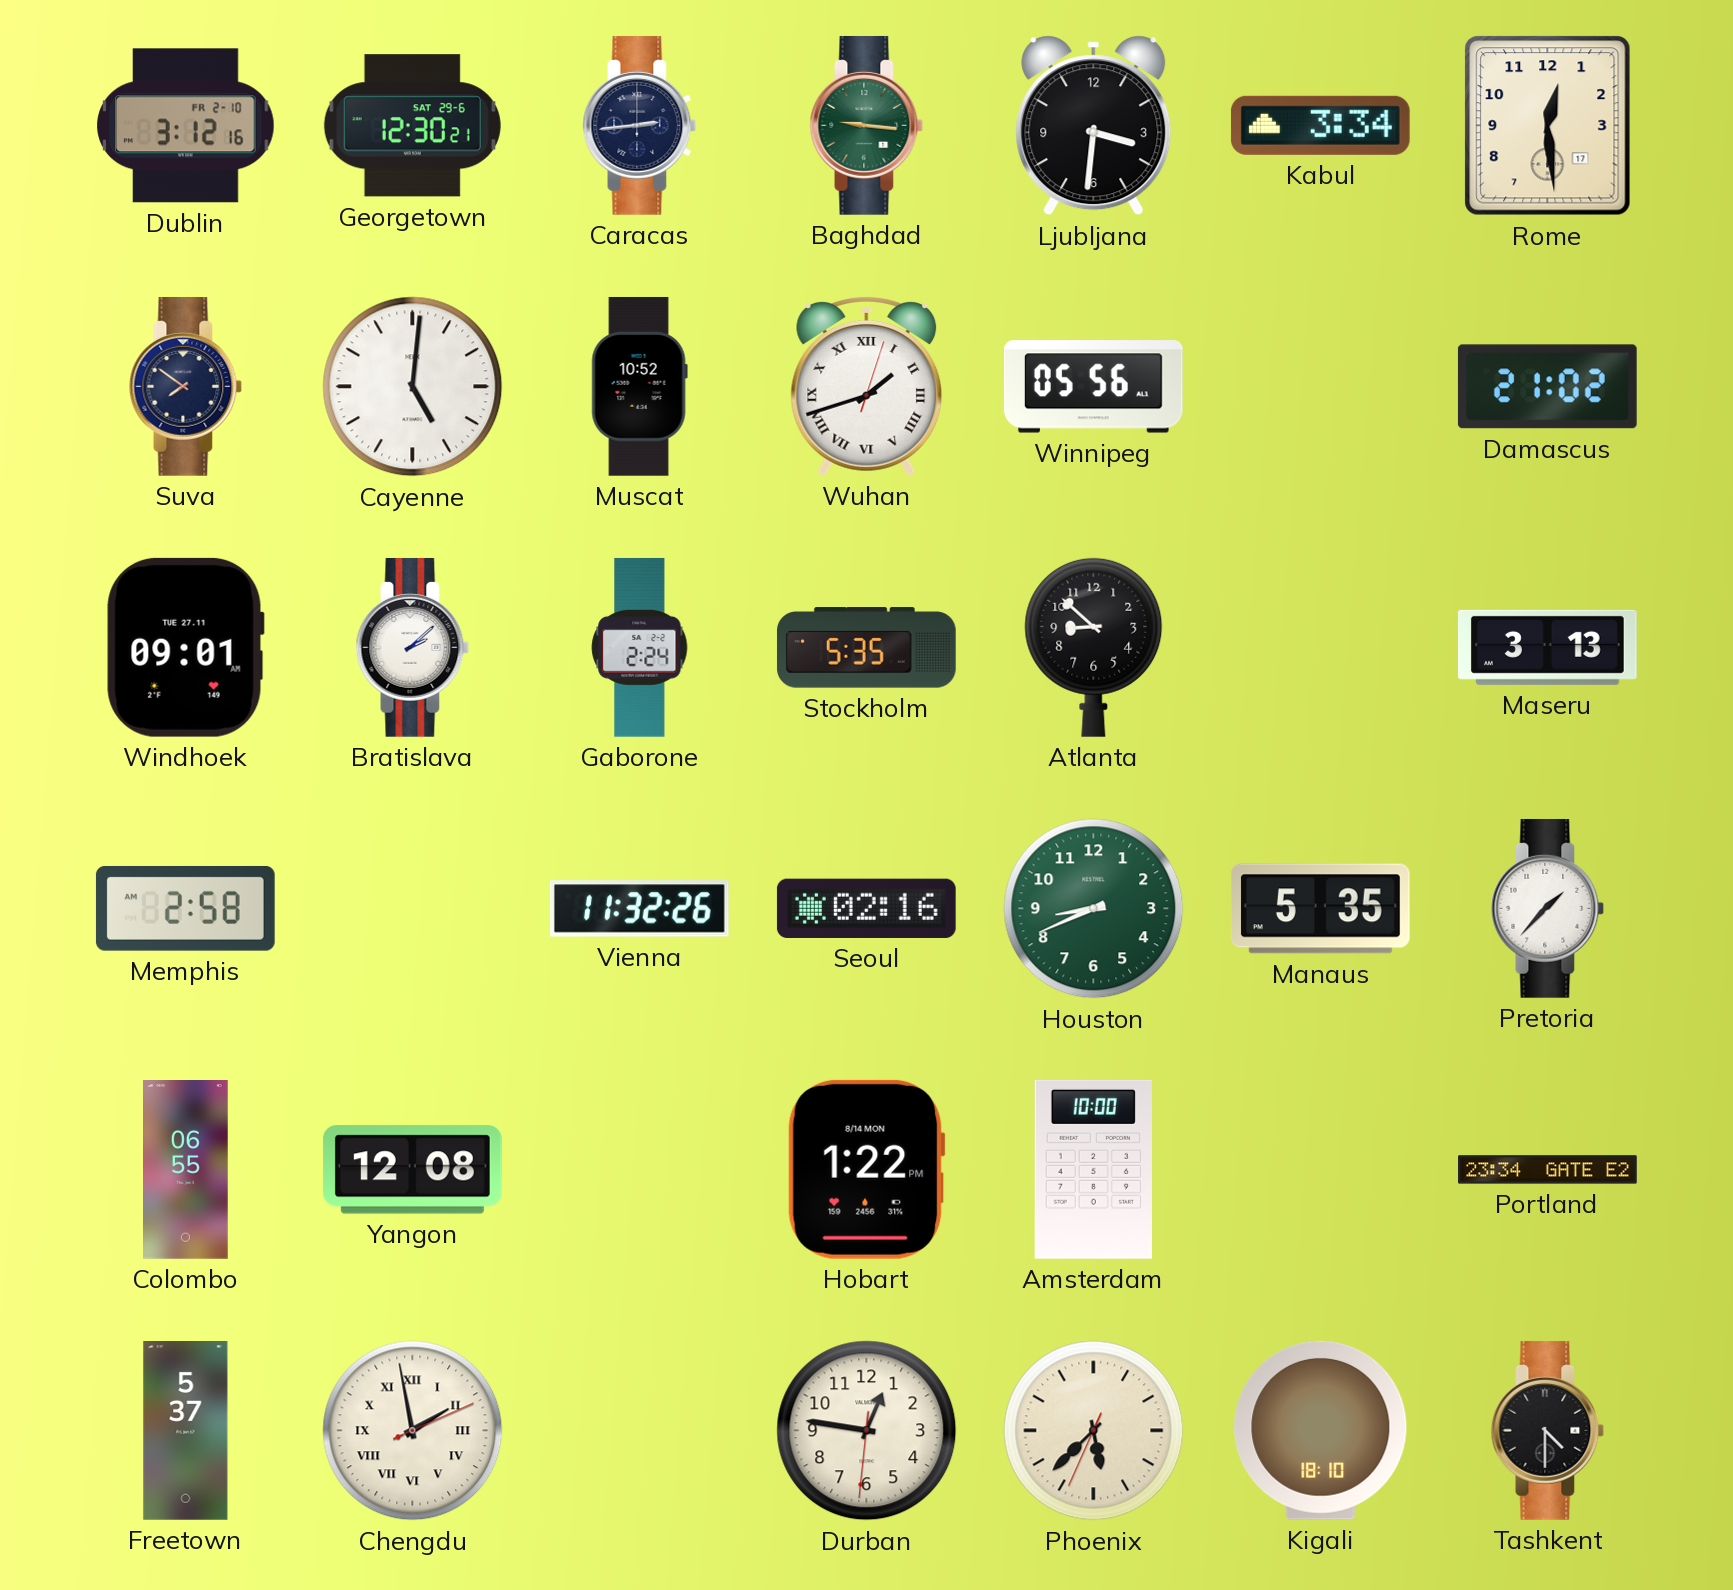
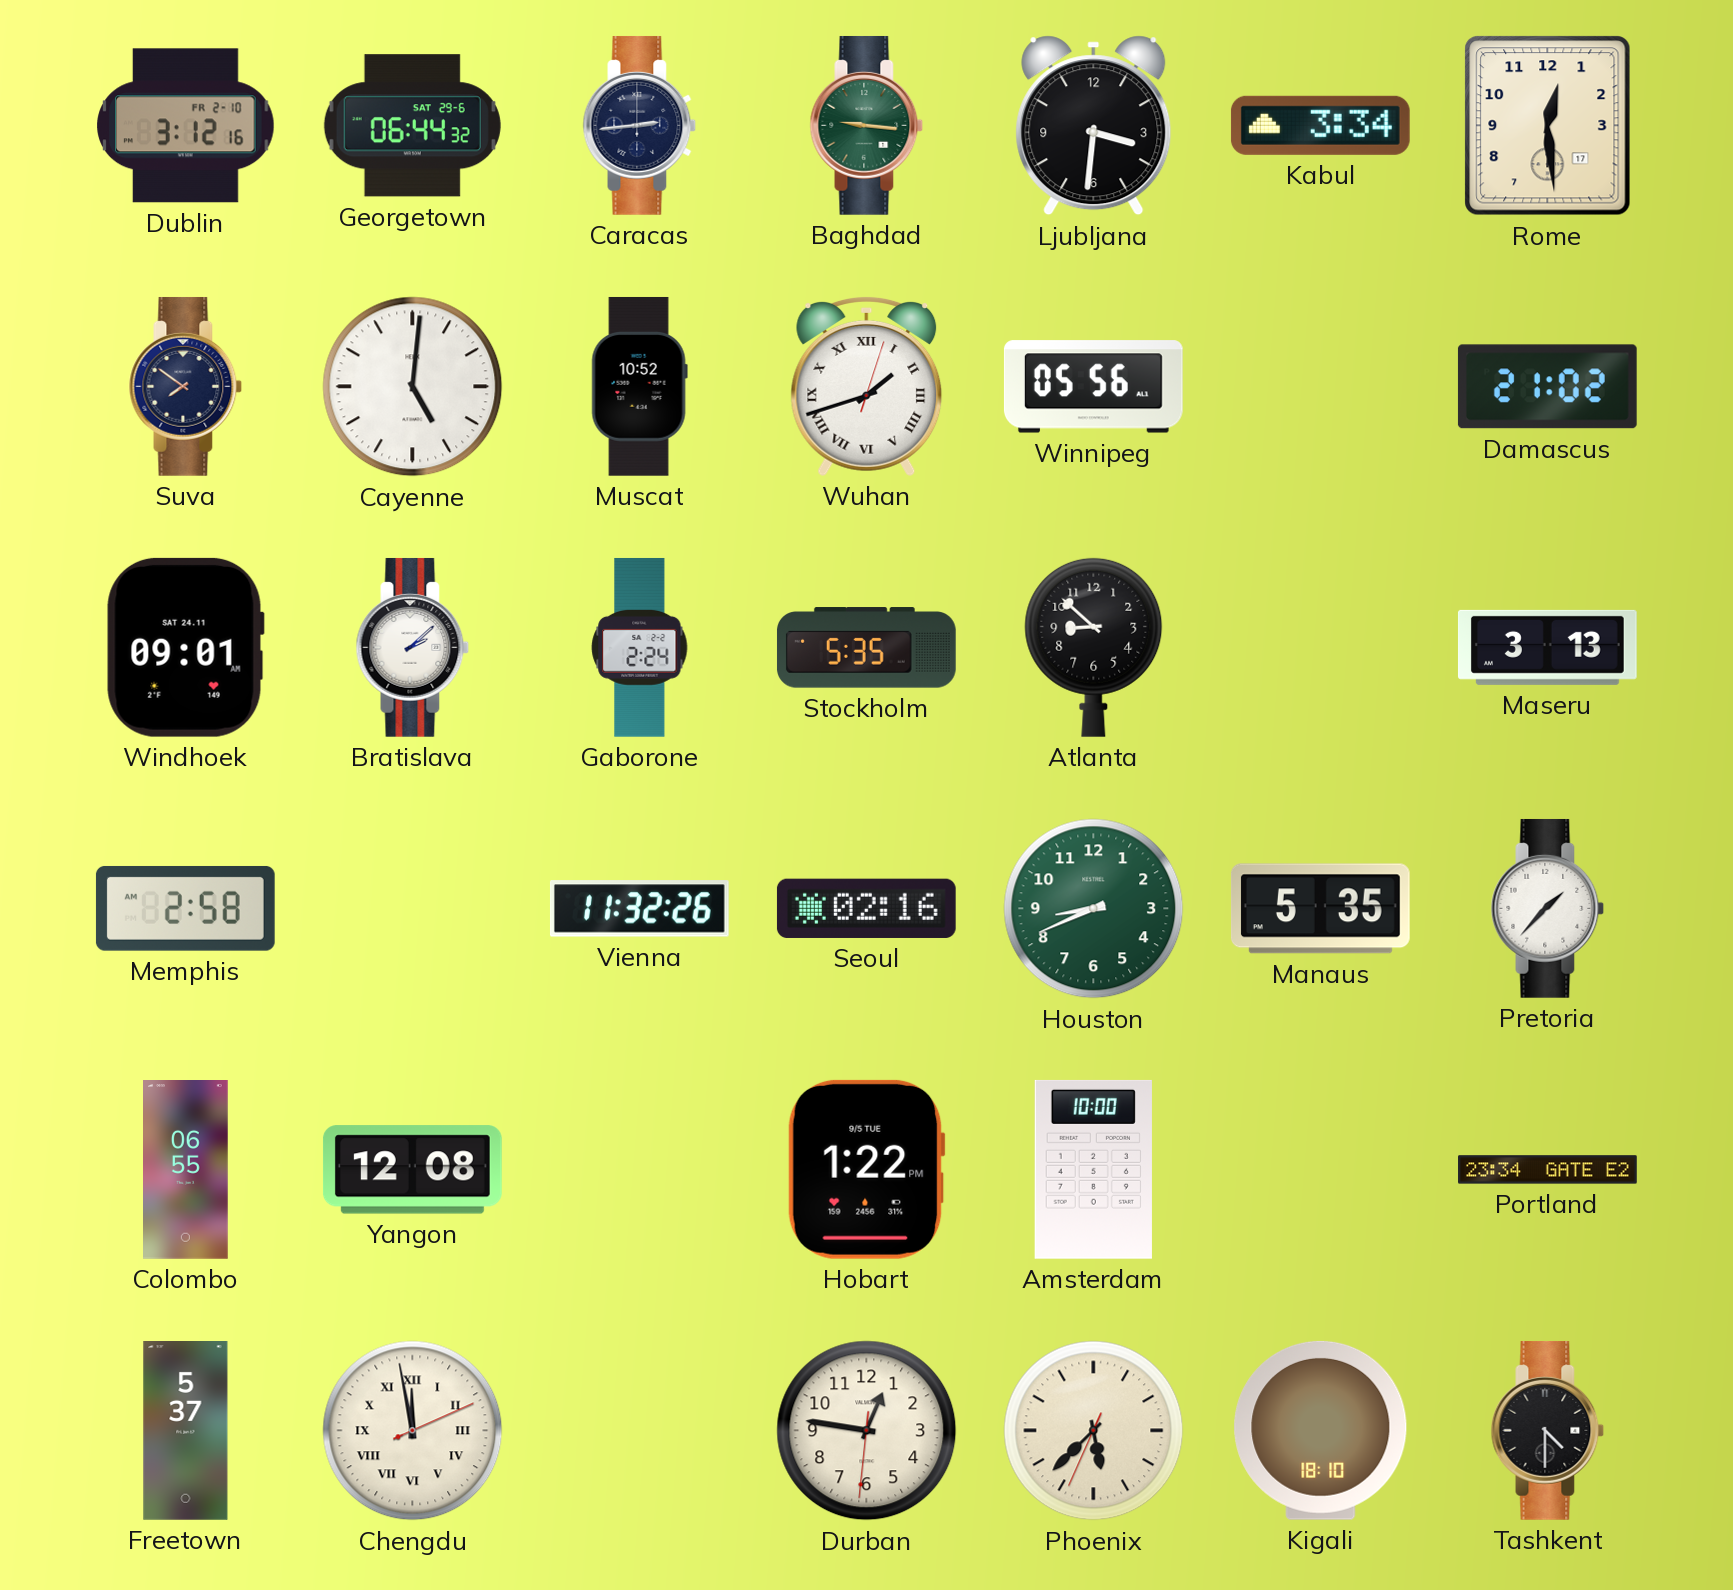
Georgetown: 12:30 -> 06:44 (412, 126)
Windhoek date: TUE 27.11 -> SAT 24.11 (185, 647)
Hobart date: 8/14 MON -> 9/5 TUE (866, 1169)
Chengdu: 1:58 -> 11:58 (413, 1431)
